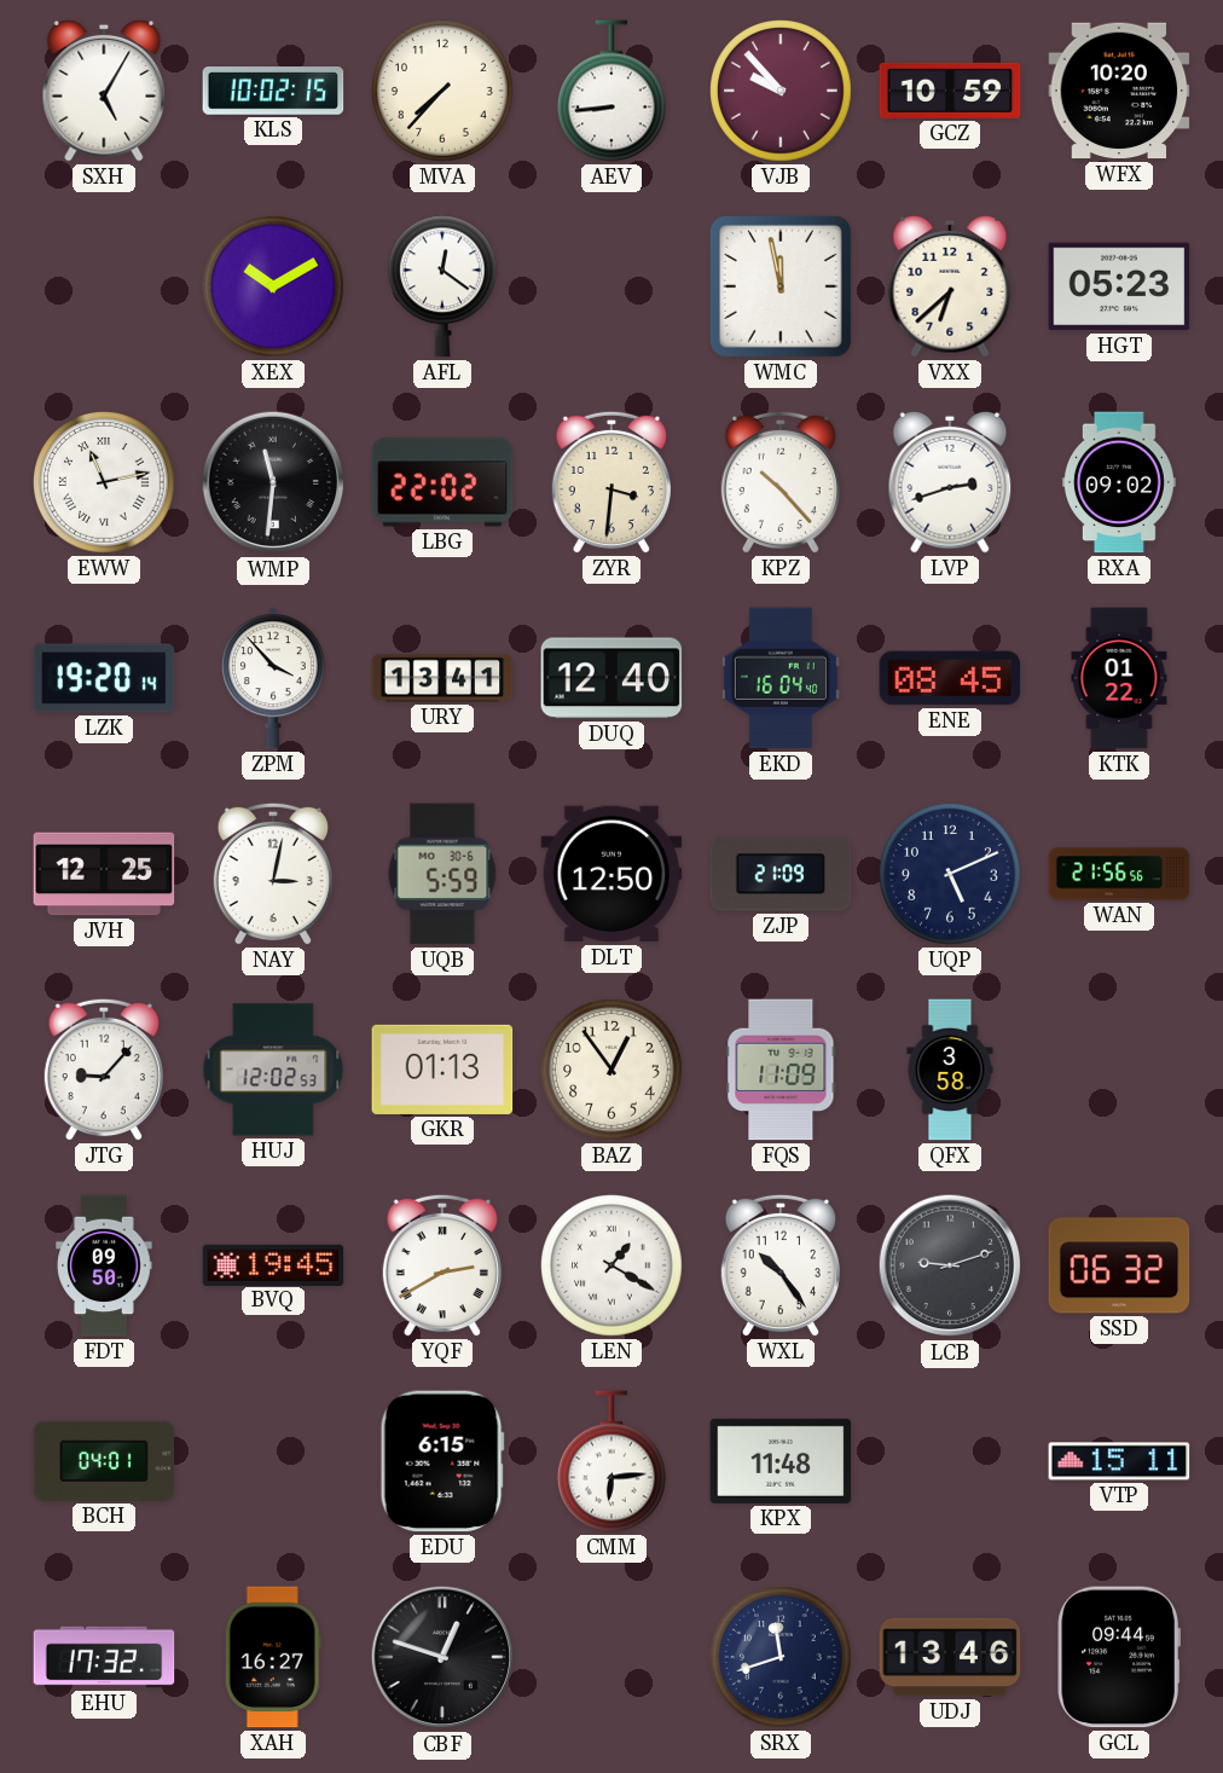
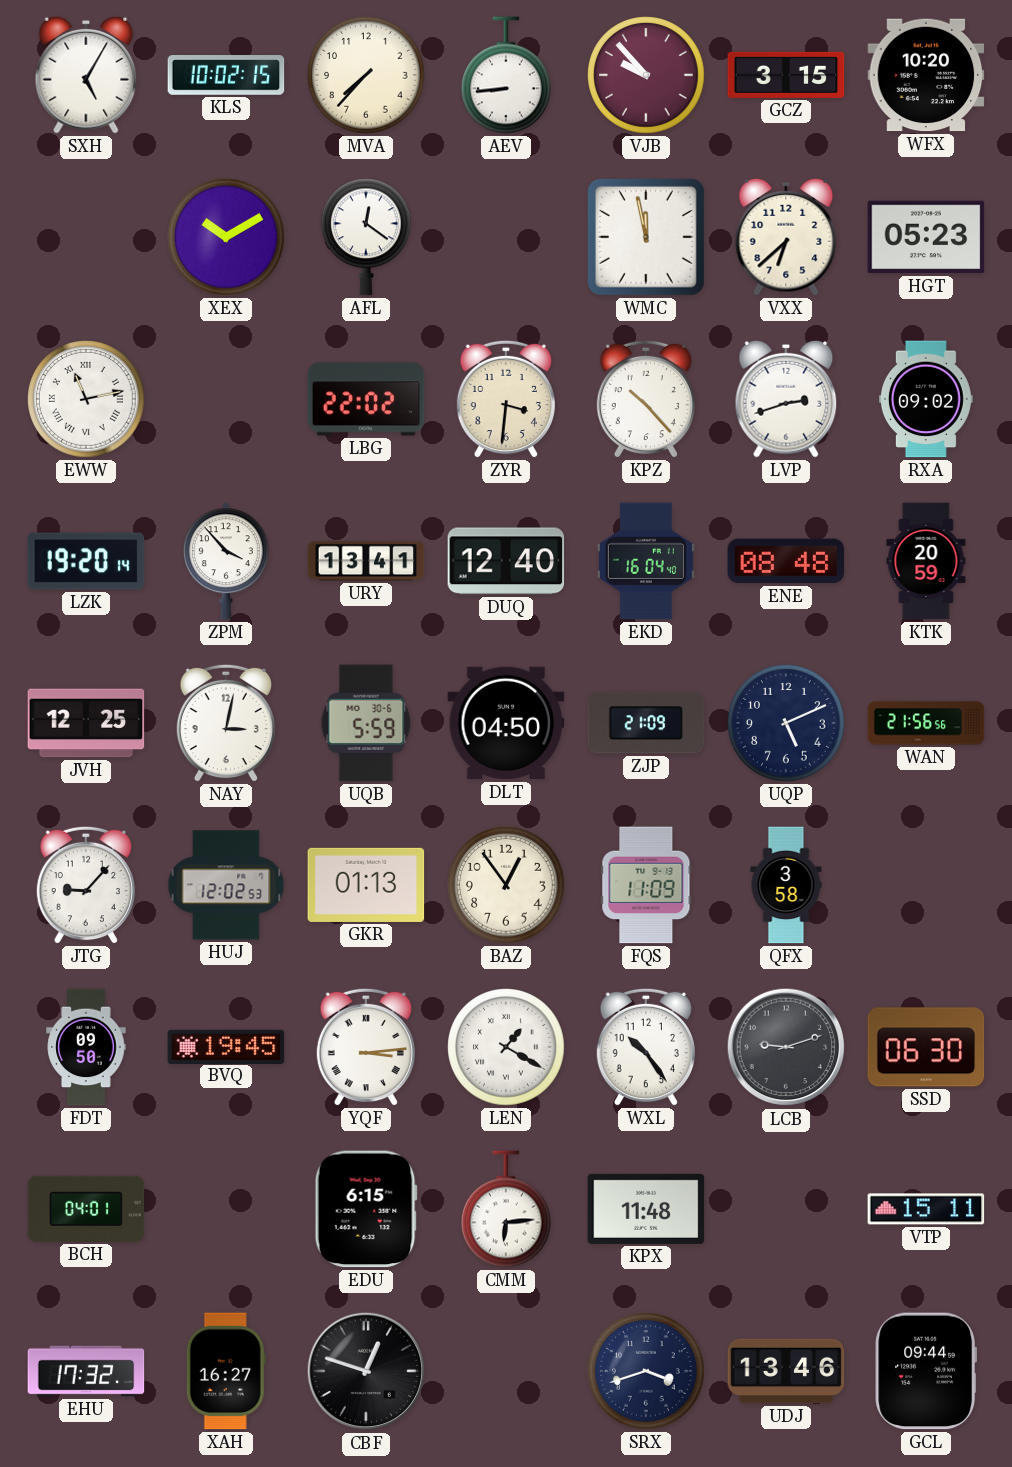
GCZ: 10:59 -> 3:15 (786, 75)
WMP: 11:31 -> none (273, 482)
ENE: 08:45 -> 08:48 (786, 561)
KTK: 01:22 -> 20:59 (926, 561)
DLT: 12:50 -> 04:50 (506, 723)
YQF: 2:40 -> 3:14 (366, 1047)
SSD: 06:32 -> 06:30 (926, 1047)
SRX: 11:42 -> 3:42 (647, 1372)
